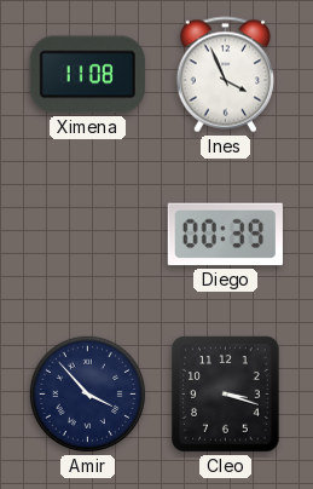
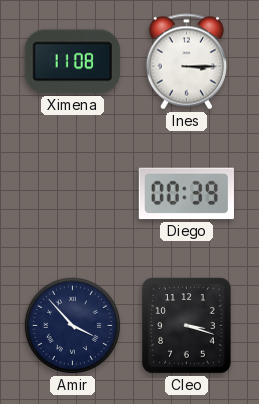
Ines: 3:56 -> 3:15 (186, 62)
